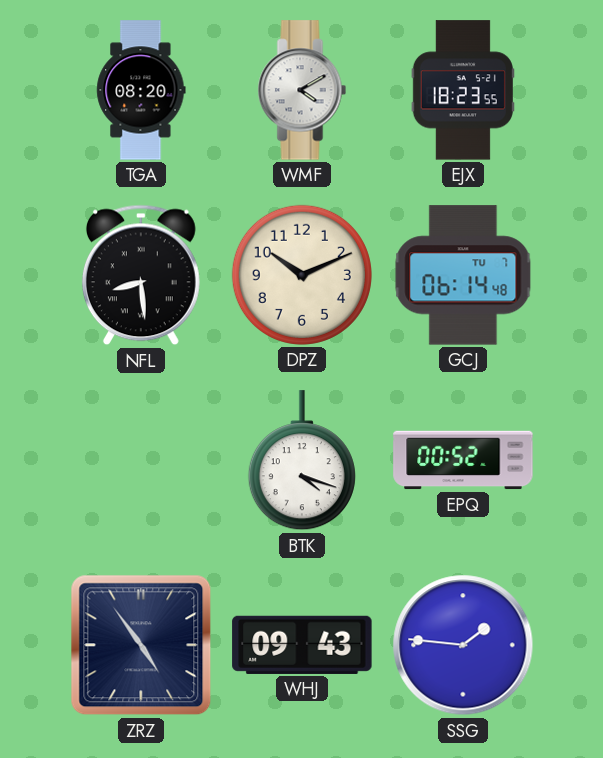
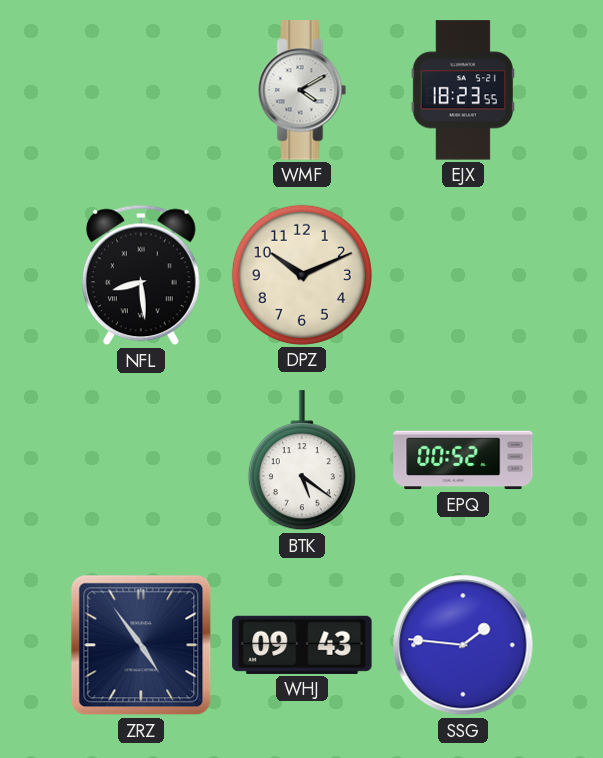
TGA: 08:20 -> none (141, 90)
GCJ: 06:14 -> none (463, 275)
BTK: 4:18 -> 5:21 (302, 461)
